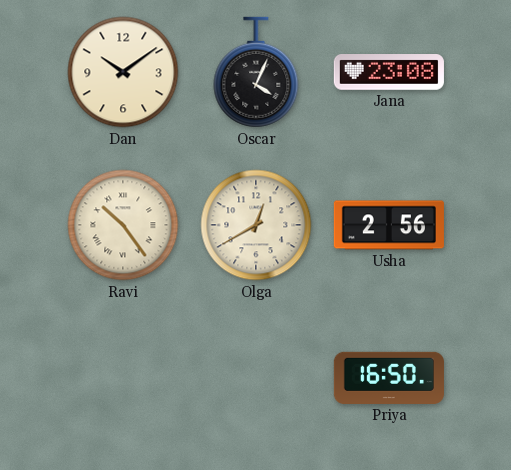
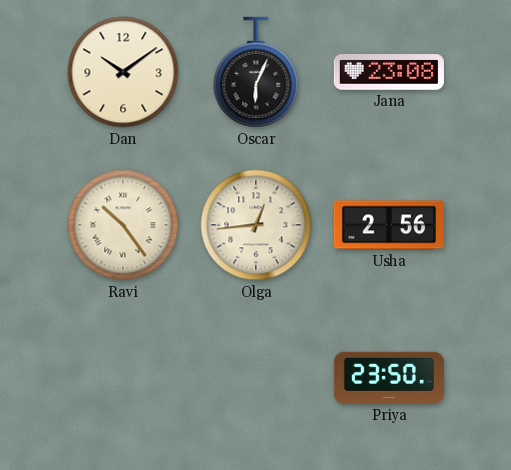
Oscar: 4:04 -> 6:04 (256, 72)
Olga: 12:40 -> 12:44 (256, 225)
Priya: 16:50 -> 23:50 (389, 378)
